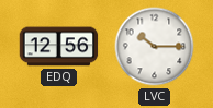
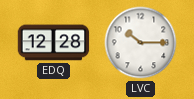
EDQ: 12:56 -> 12:28 (54, 43)
